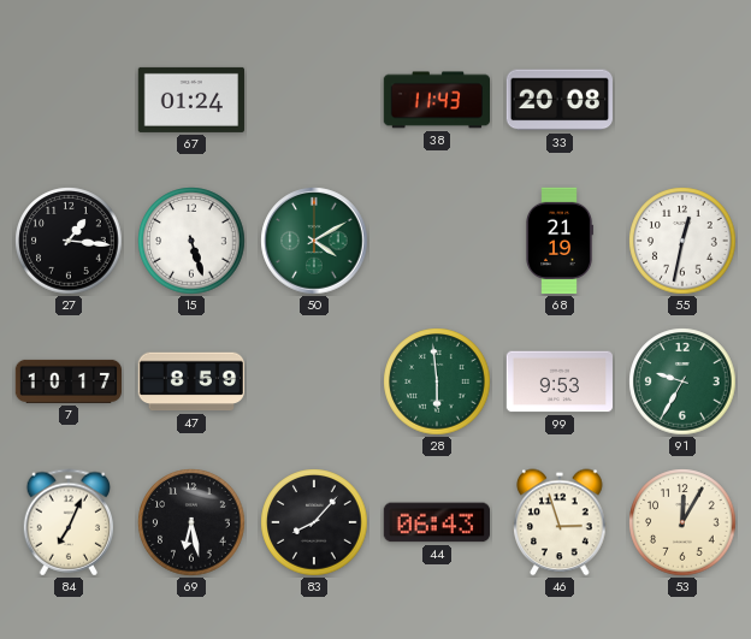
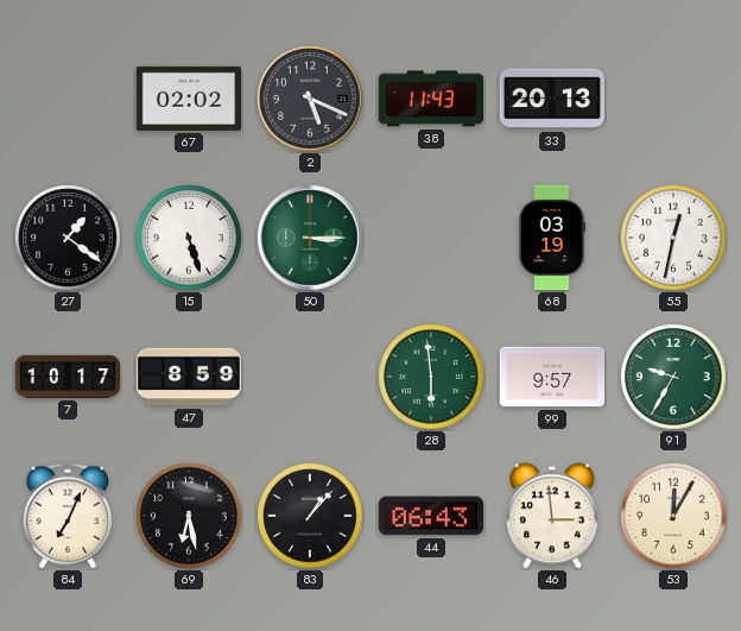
67: 01:24 -> 02:02 (188, 99)
2: none -> 5:19 (310, 99)
33: 20:08 -> 20:13 (551, 99)
27: 1:16 -> 1:21 (68, 238)
50: 4:10 -> 3:15 (310, 238)
68: 21:19 -> 03:19 (552, 238)
99: 9:53 -> 9:57 (552, 377)
83: 8:07 -> 1:07 (310, 516)
46: 2:57 -> 2:59 (552, 516)
